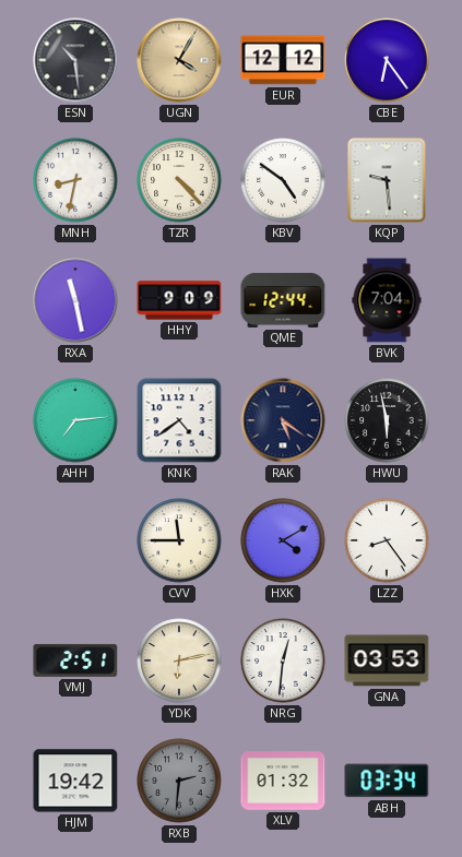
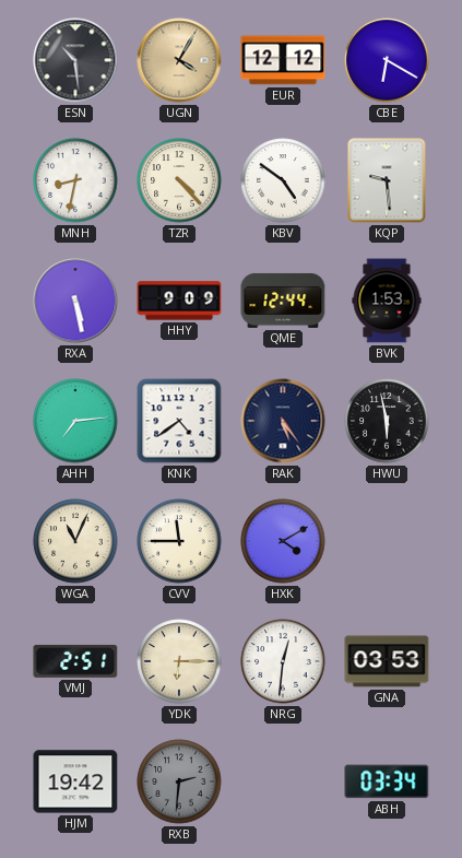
CBE: 6:24 -> 6:20 (387, 60)
RXA: 11:28 -> 5:28 (75, 301)
BVK: 7:04 -> 1:53 (387, 301)
RAK: 5:21 -> 5:24 (283, 421)
WGA: none -> 11:04 (75, 541)
LZZ: 8:24 -> none (387, 540)
YDK: 6:13 -> 6:15 (179, 661)
XLV: 01:32 -> none (283, 781)
